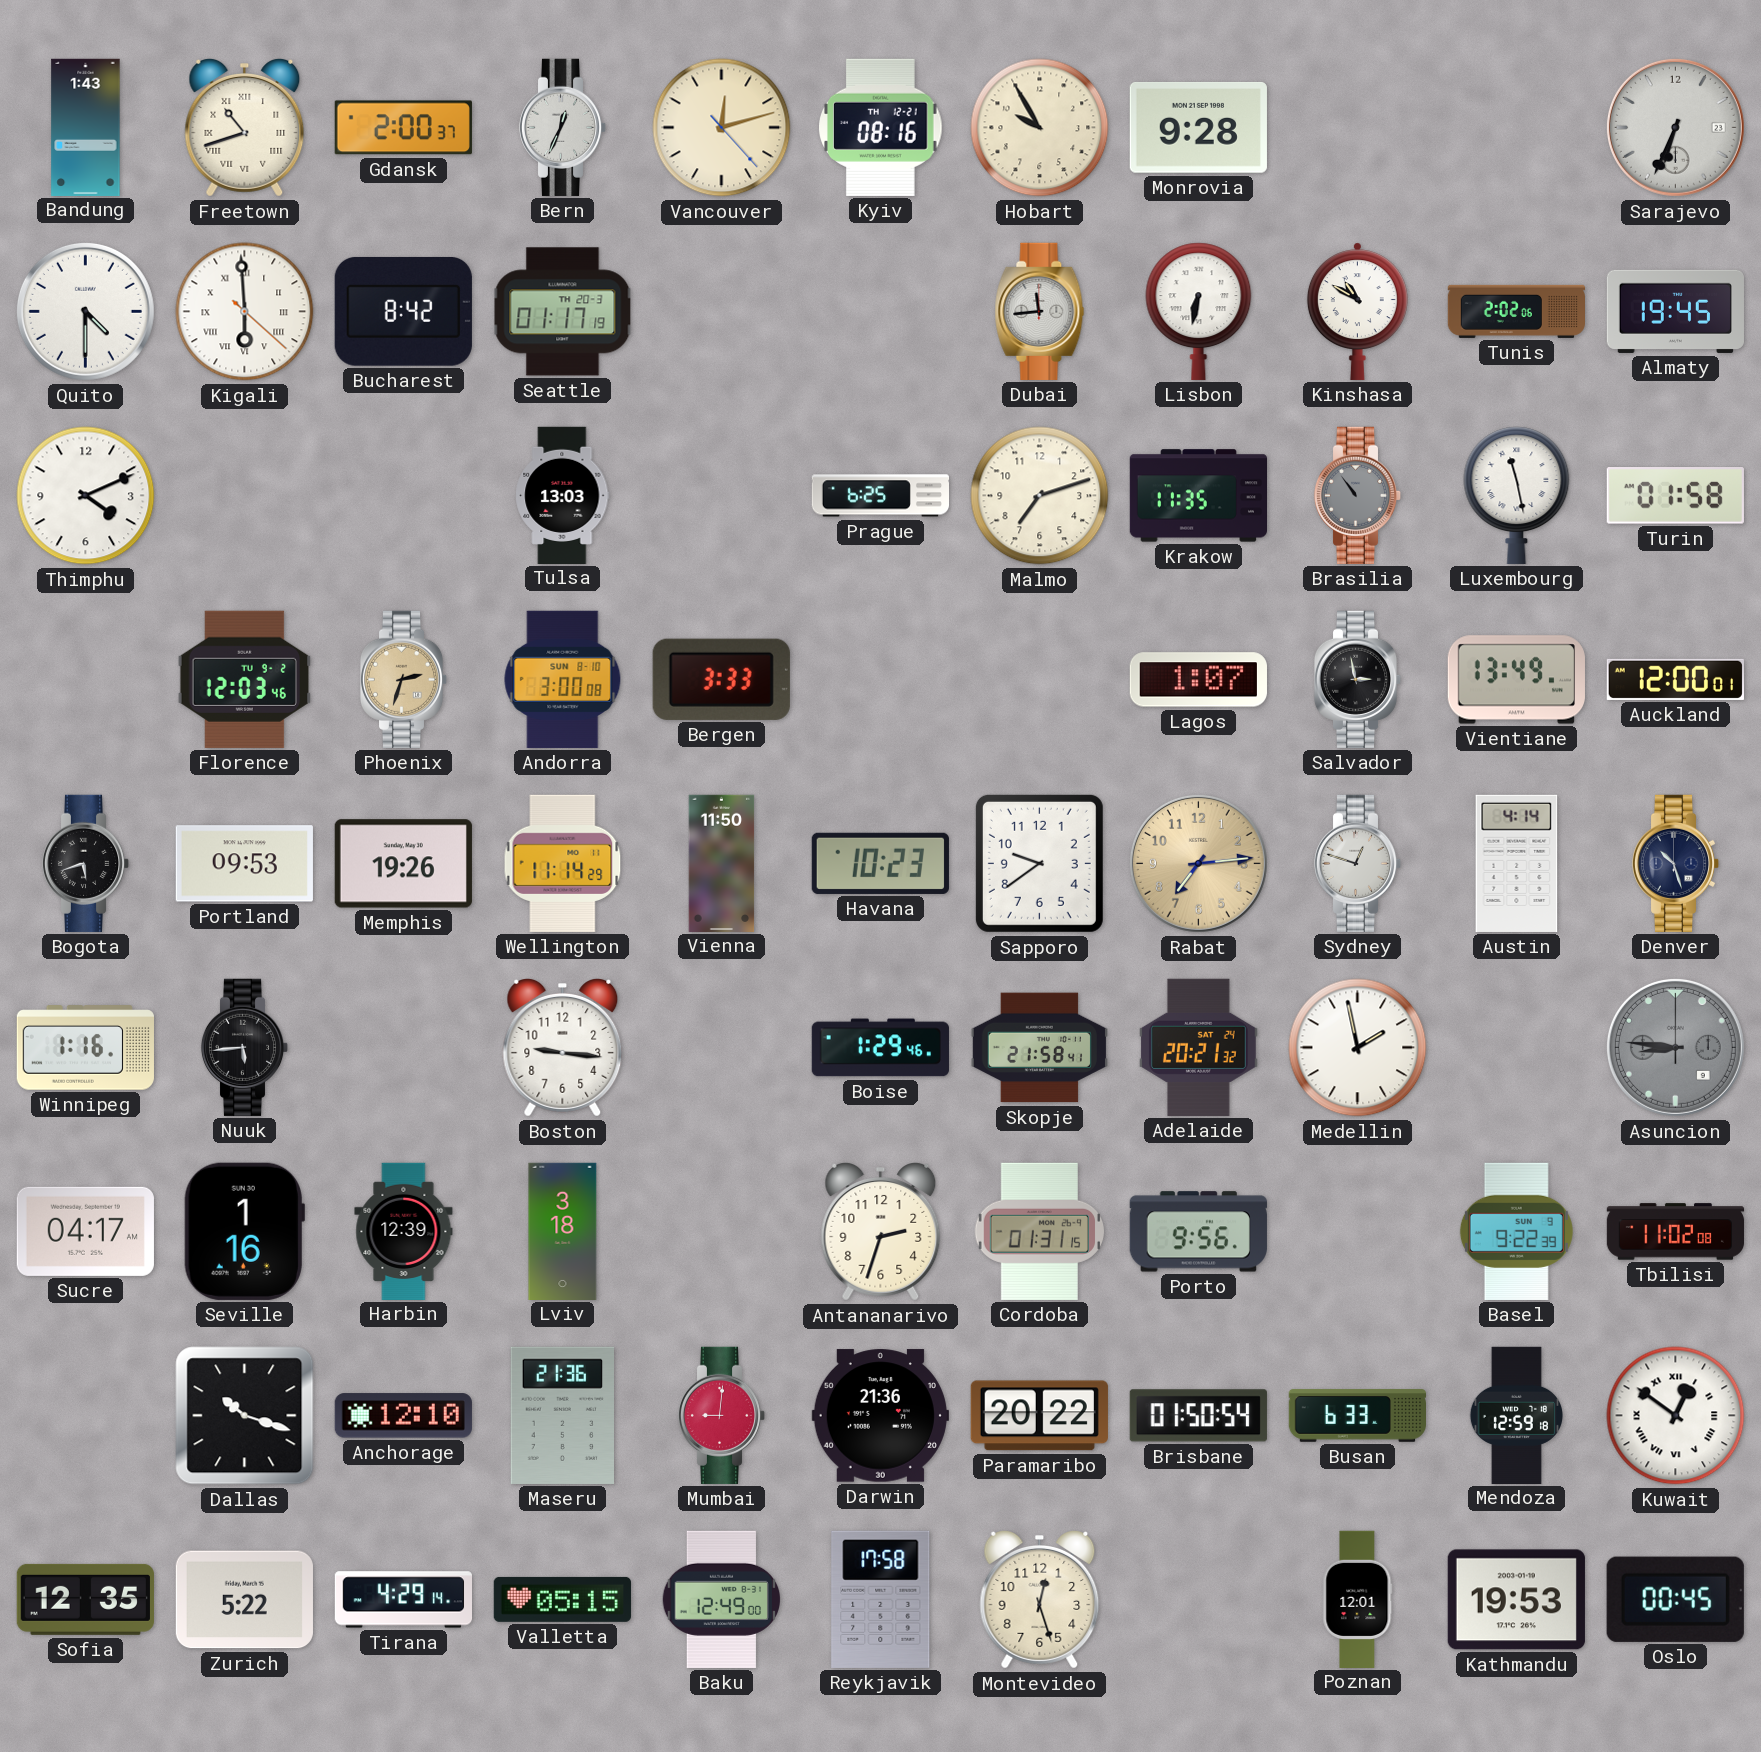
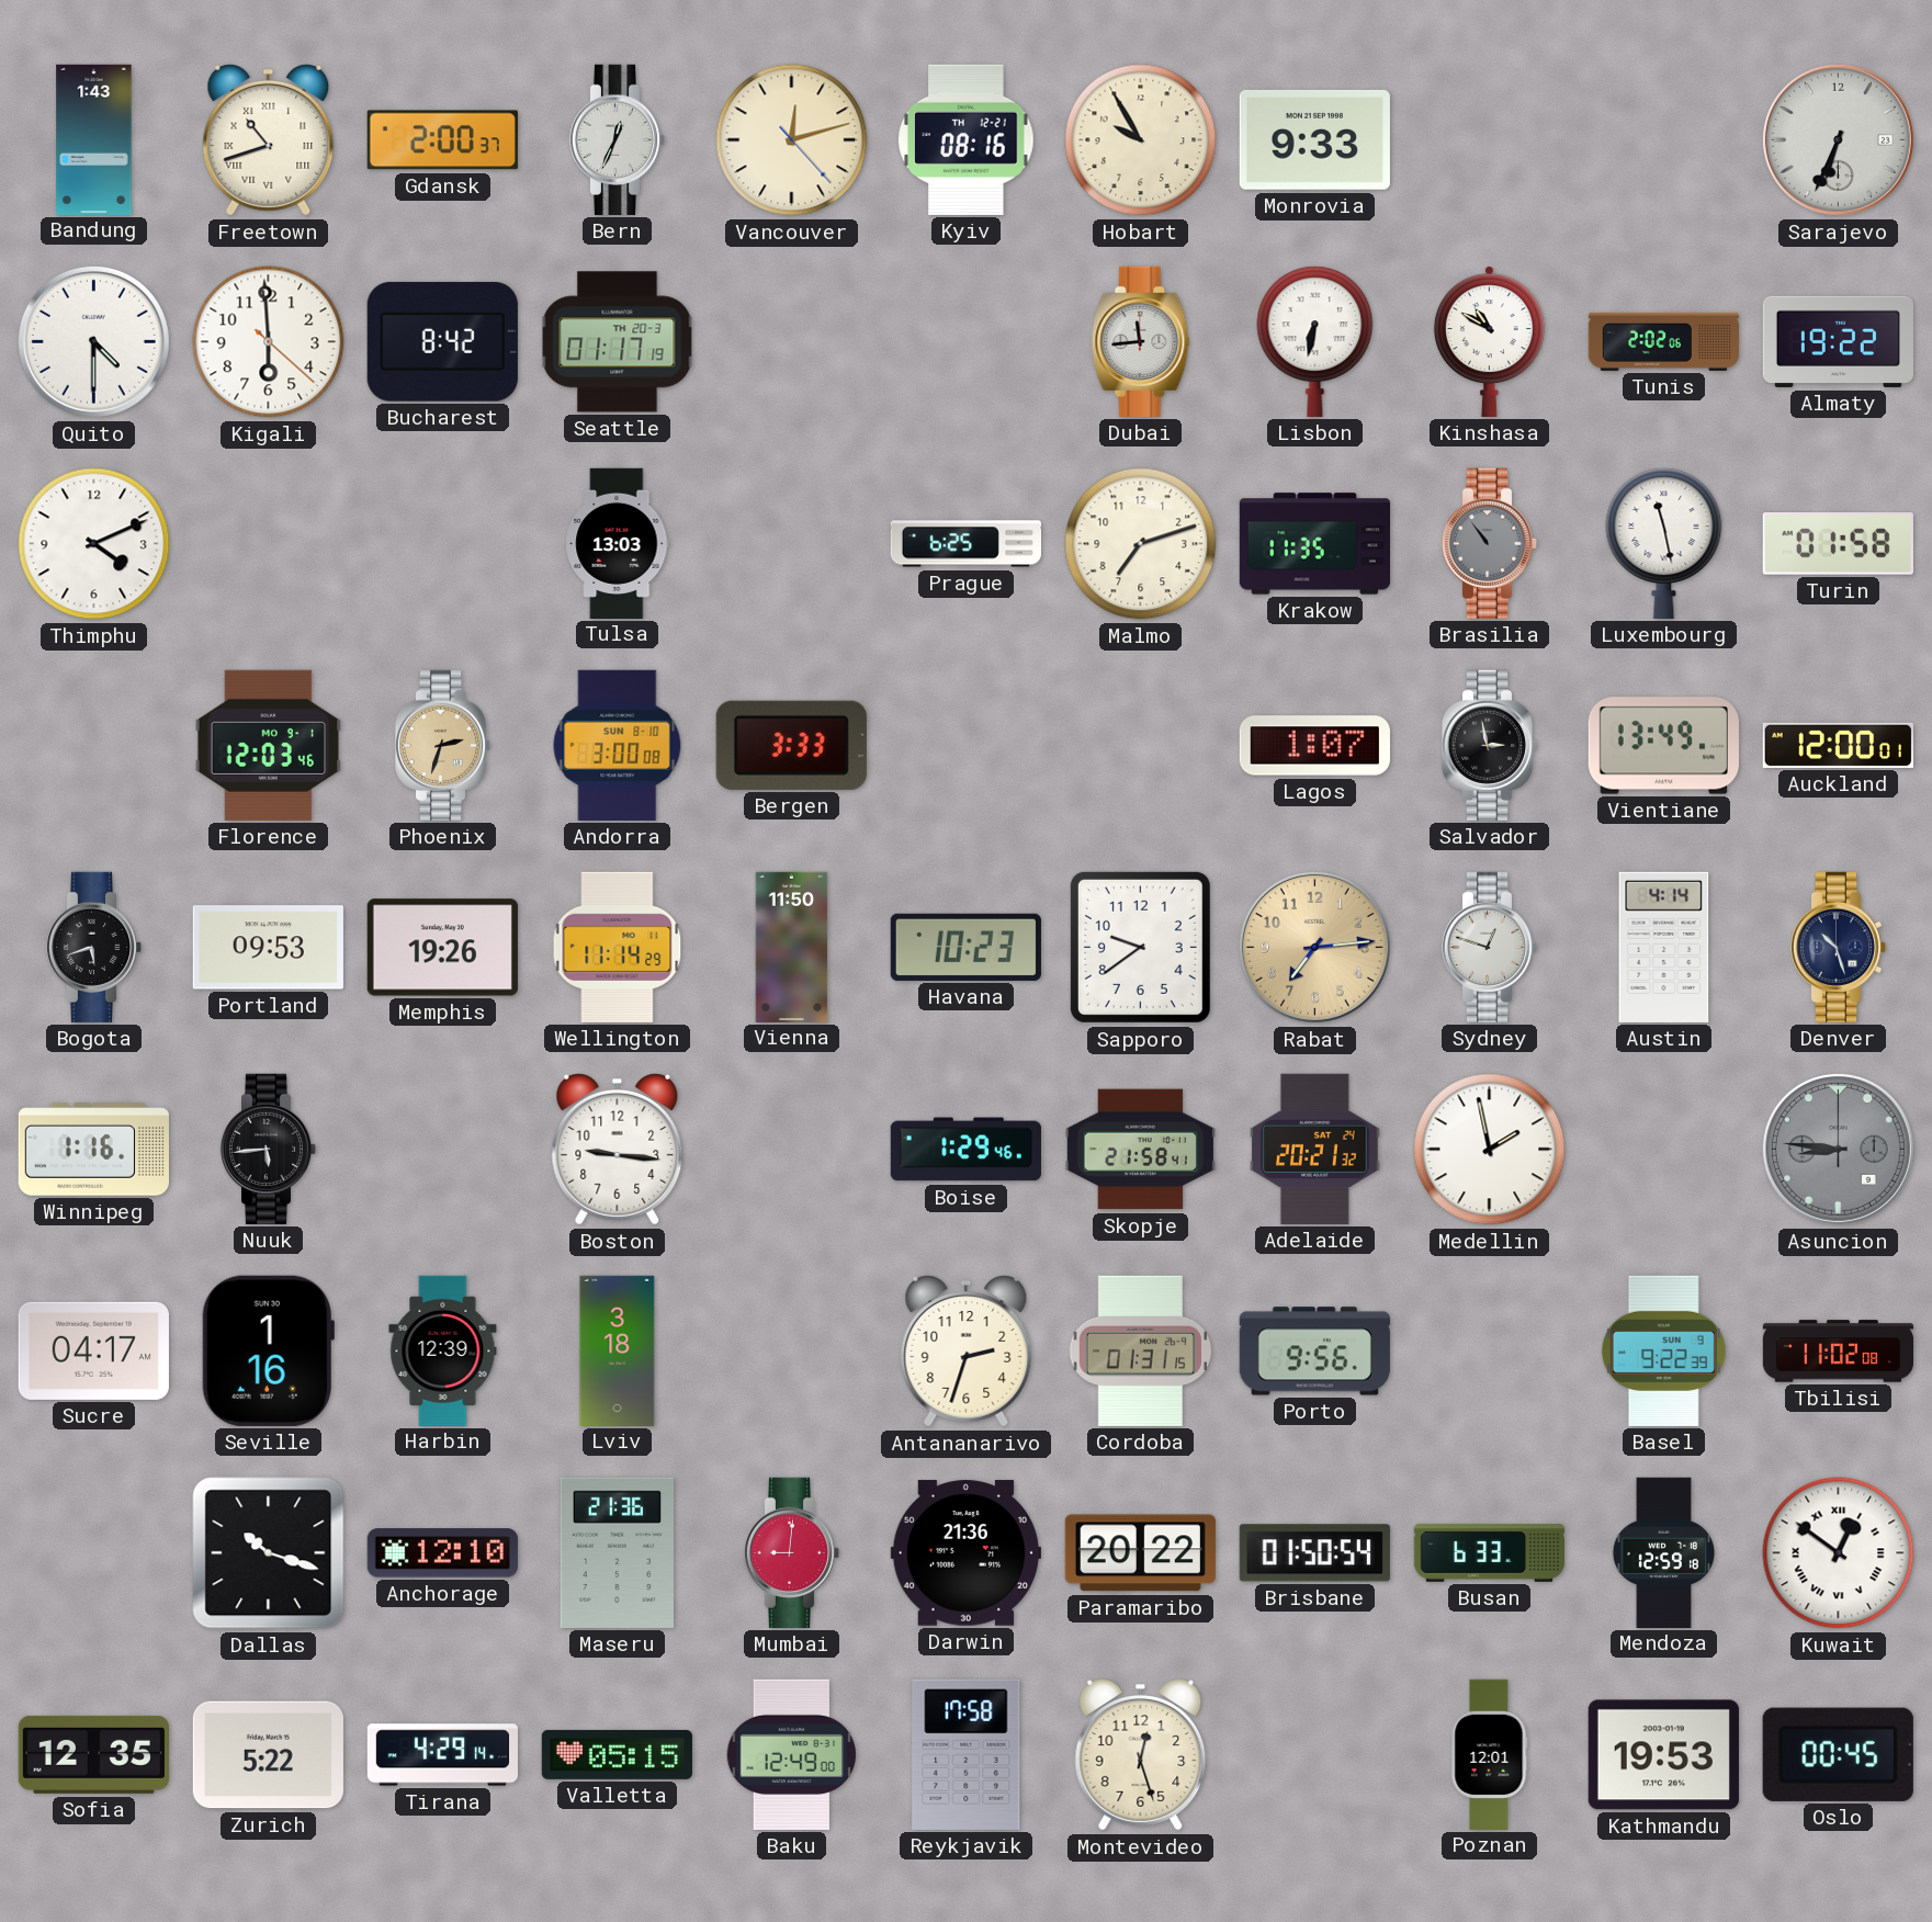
Monrovia: 9:28 -> 9:33 (1314, 140)
Kigali numerals: Roman -> Arabic (269, 342)
Almaty: 19:45 -> 19:22 (1838, 341)
Florence date: TU 9-2 -> MO 9-1 (269, 745)
